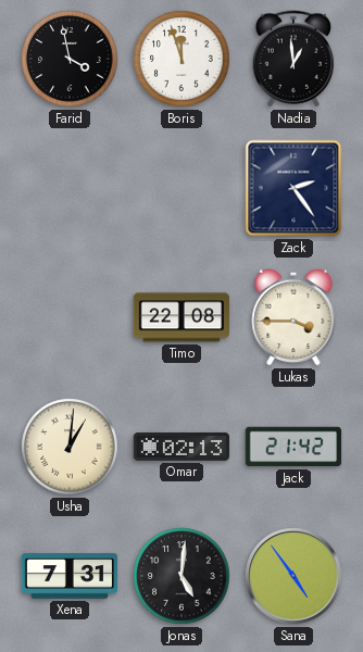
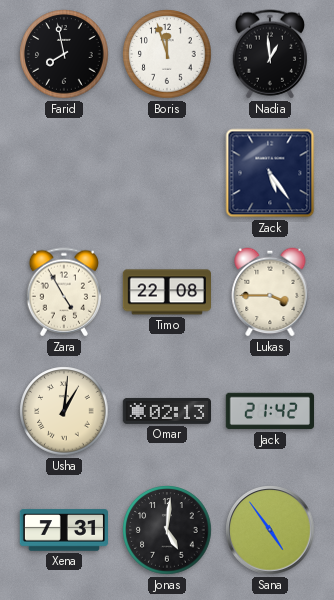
Farid: 3:58 -> 7:58 (64, 54)
Zack: 2:24 -> 5:24 (270, 173)
Zara: none -> 4:55 (63, 292)
